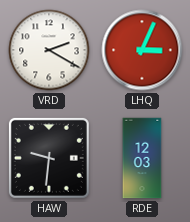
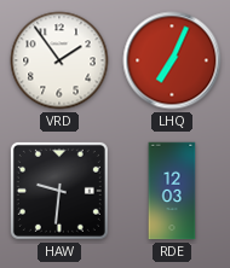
VRD: 2:20 -> 1:54 (59, 60)
LHQ: 3:04 -> 7:04 (172, 60)
